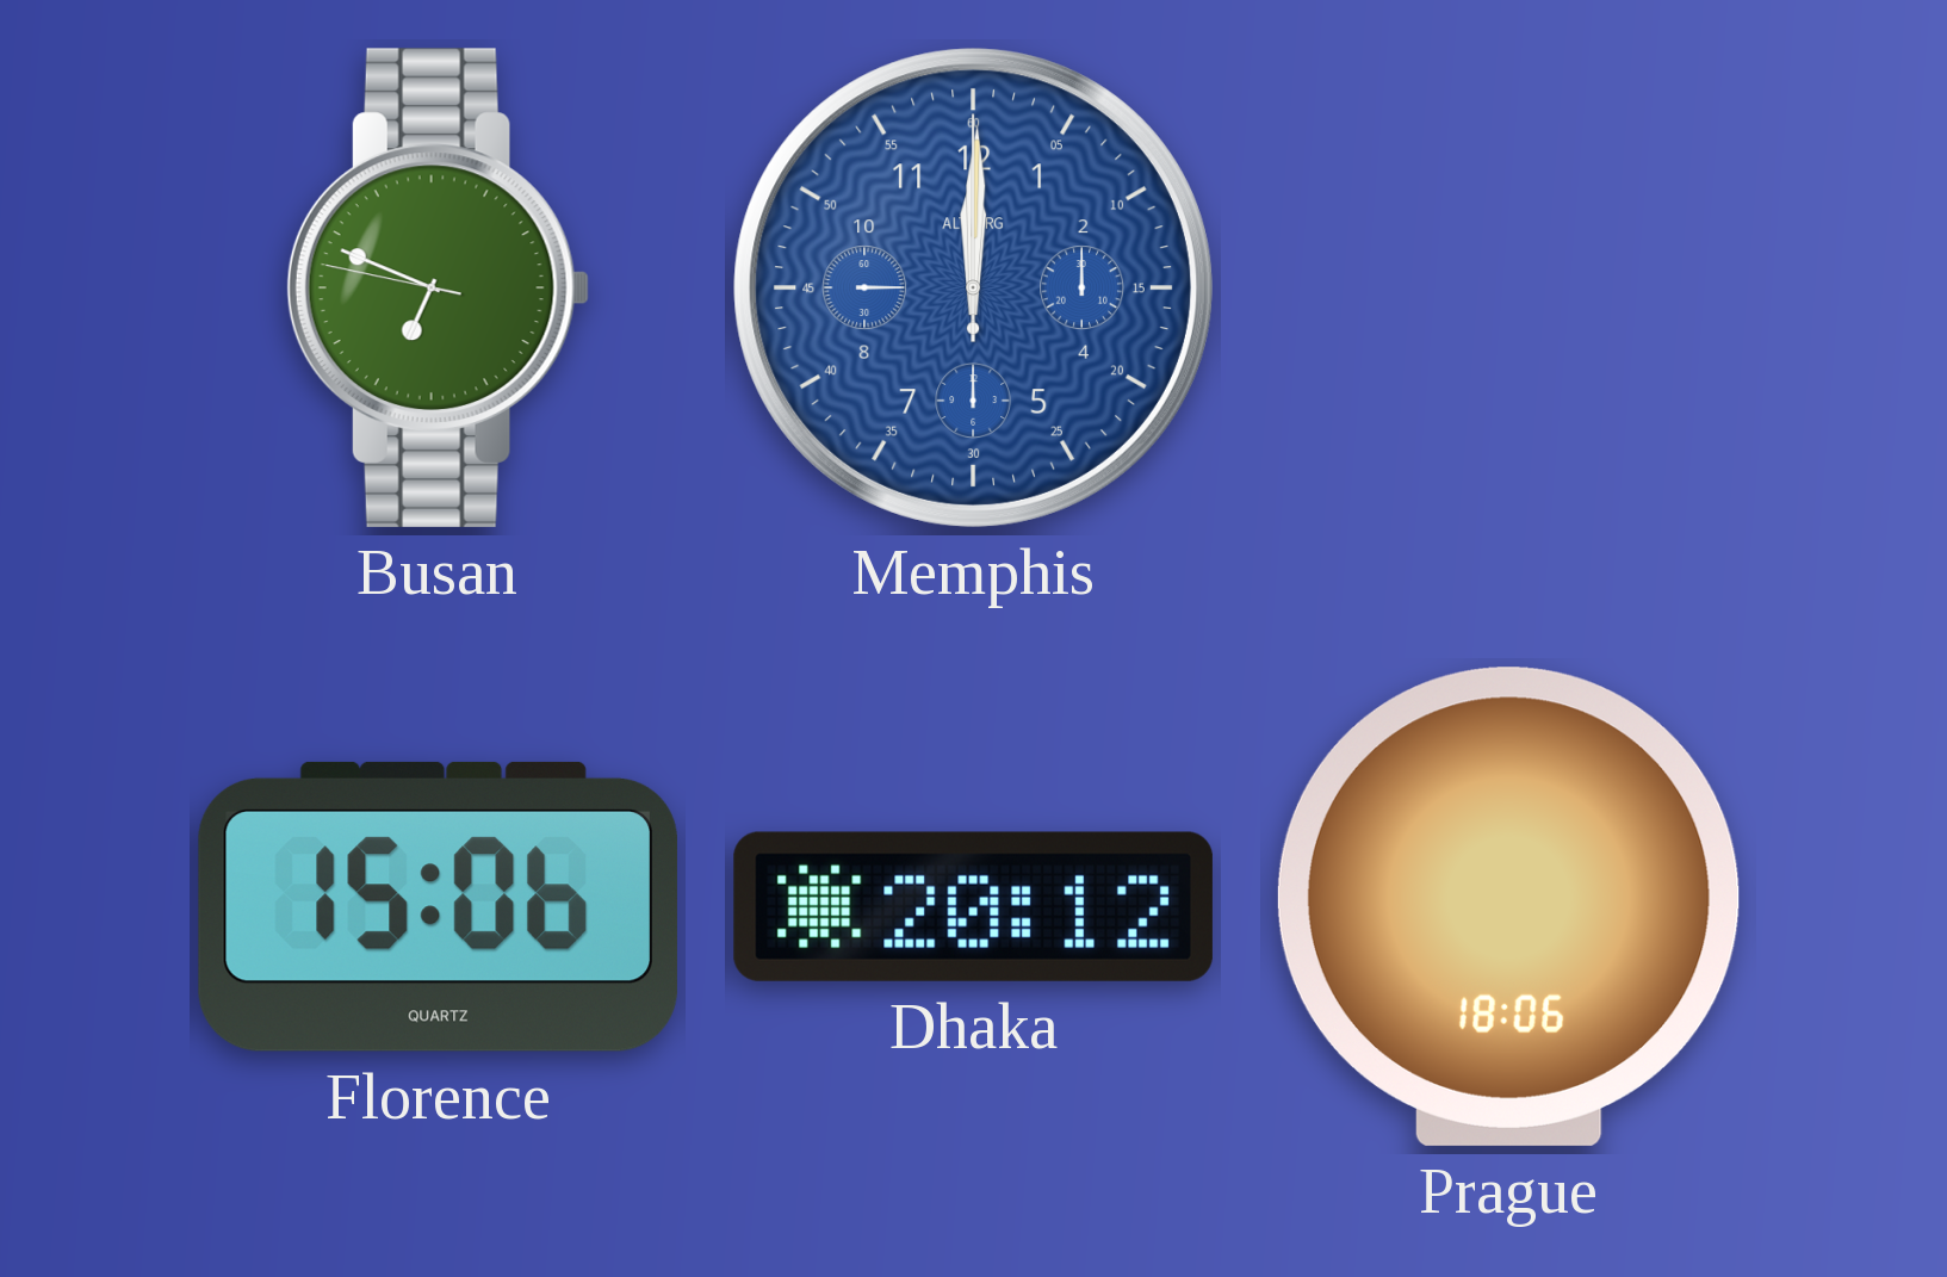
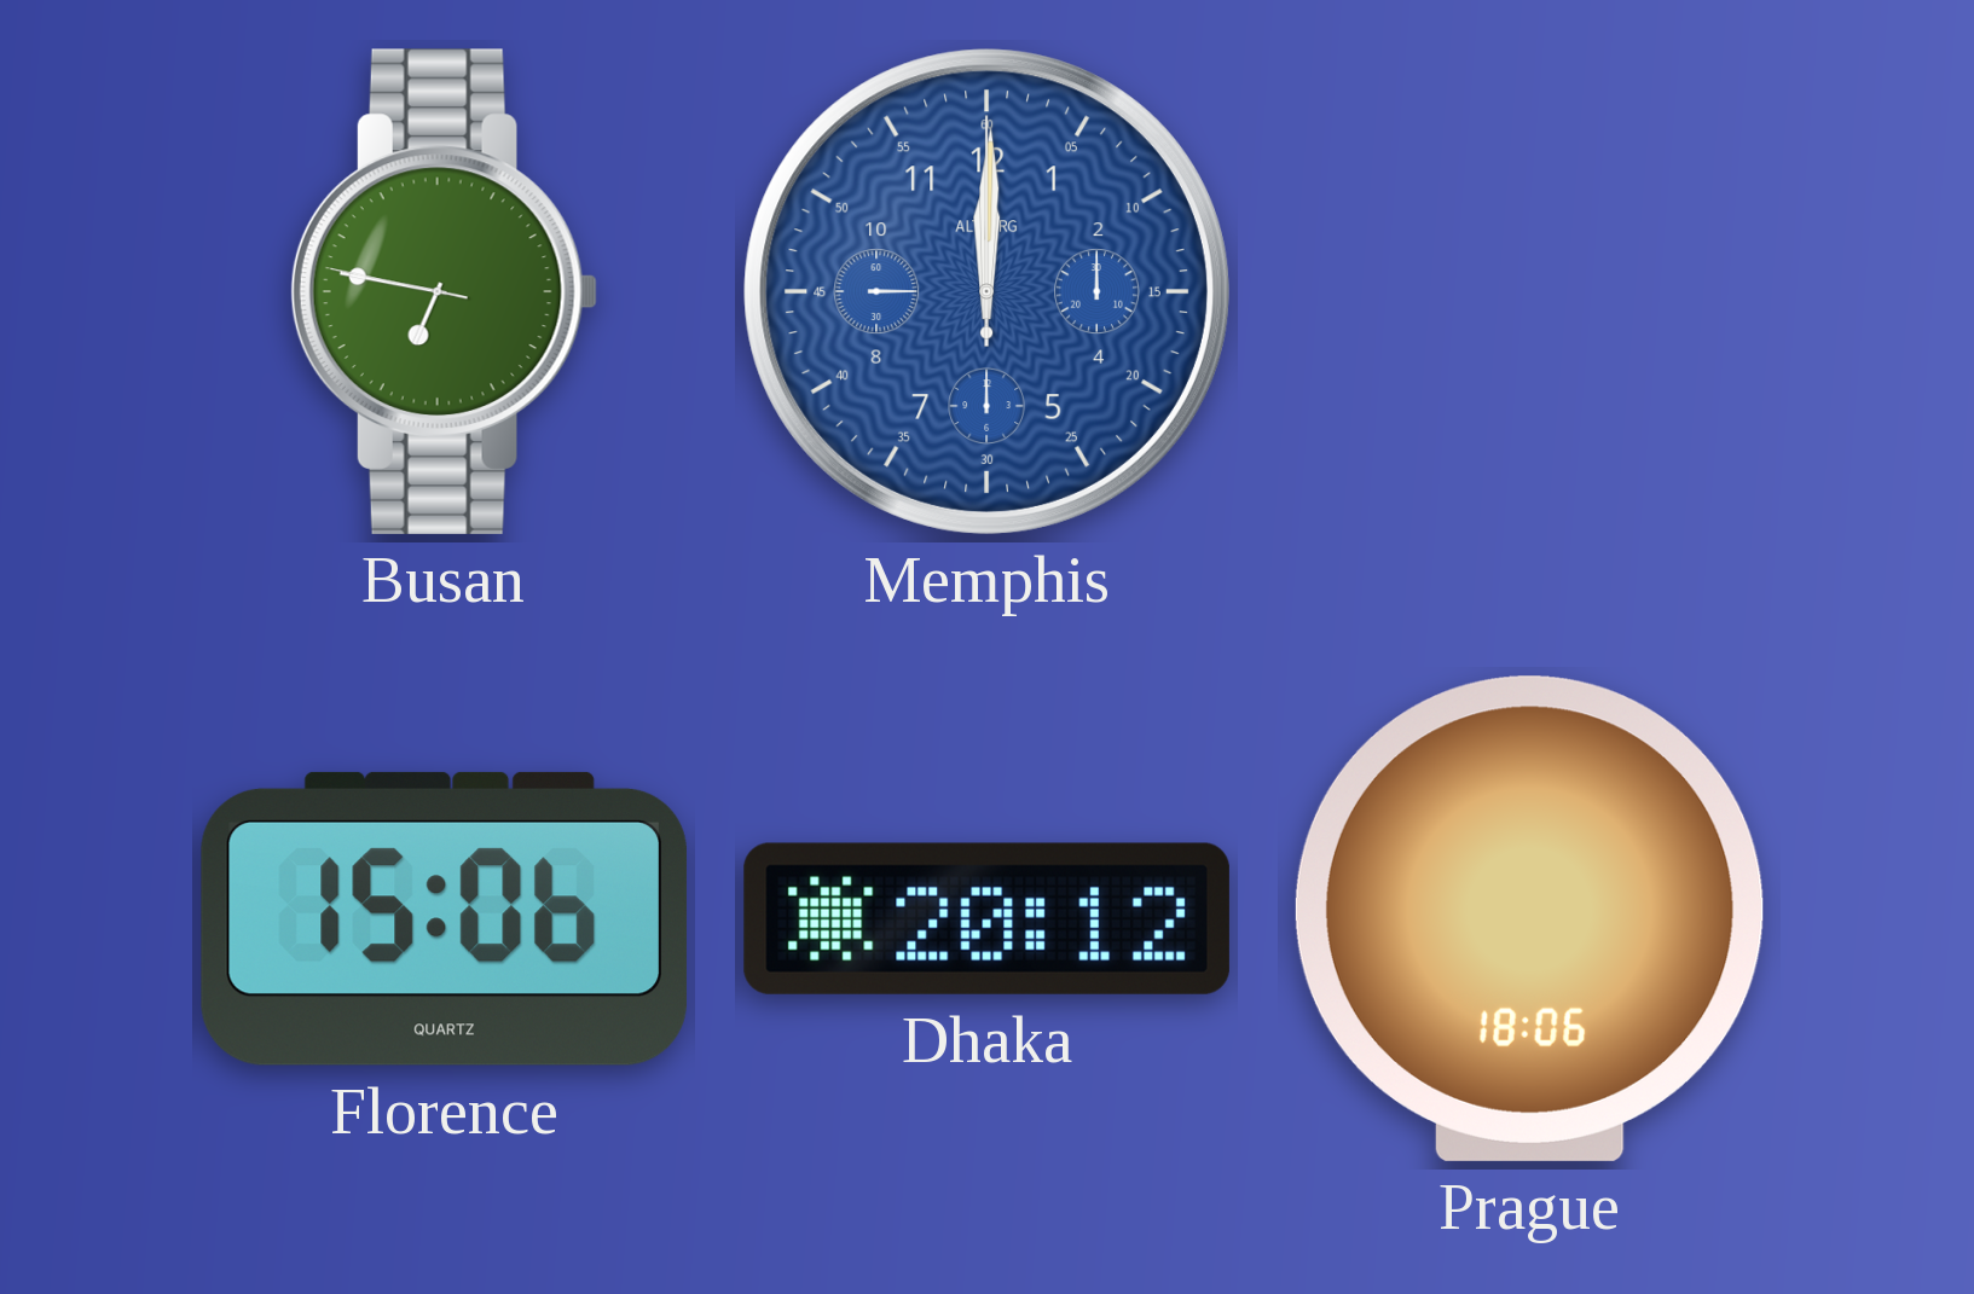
Busan: 6:48 -> 6:46 (444, 291)
